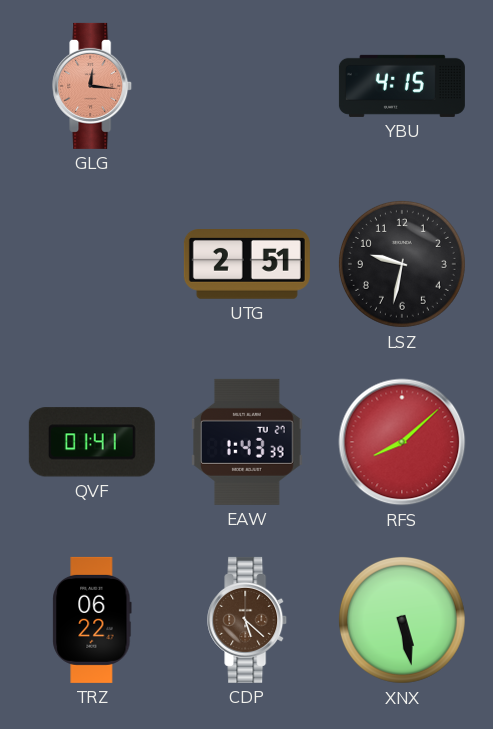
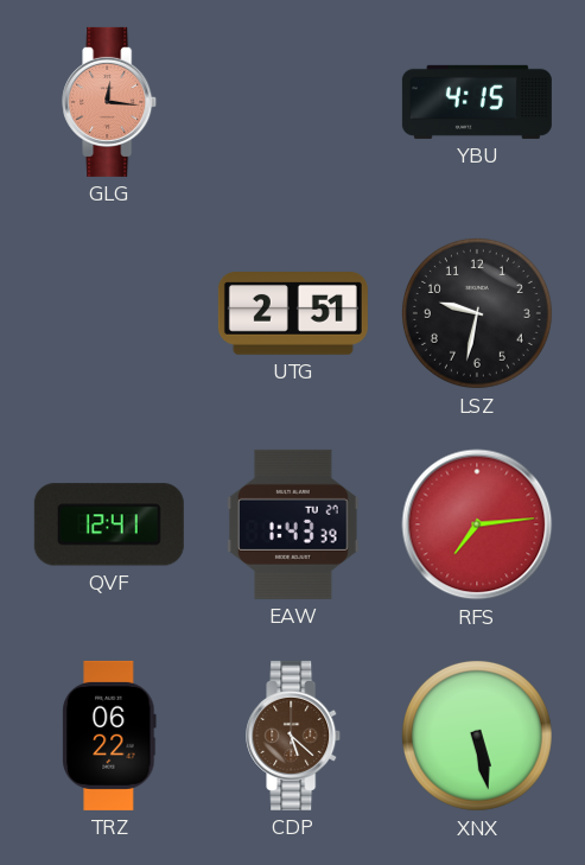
QVF: 01:41 -> 12:41 (109, 524)
RFS: 8:08 -> 7:14 (477, 524)
